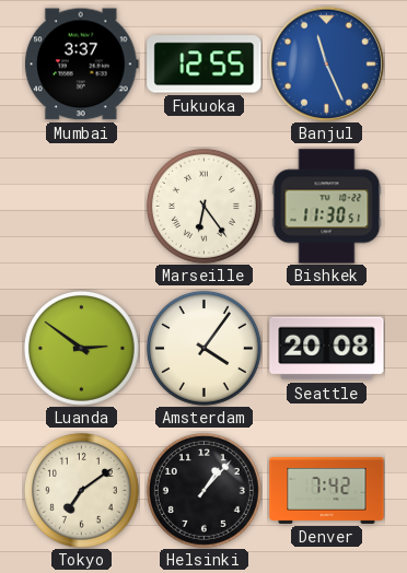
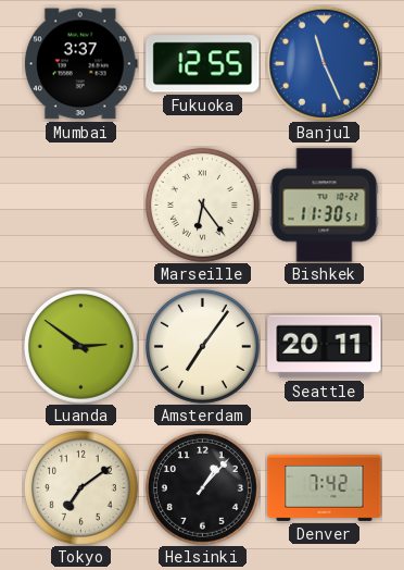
Amsterdam: 4:06 -> 7:06 (202, 346)
Seattle: 20:08 -> 20:11 (325, 347)
